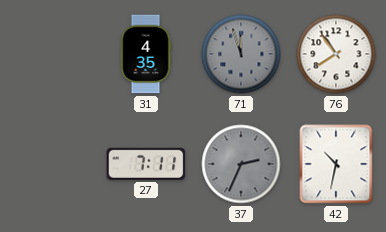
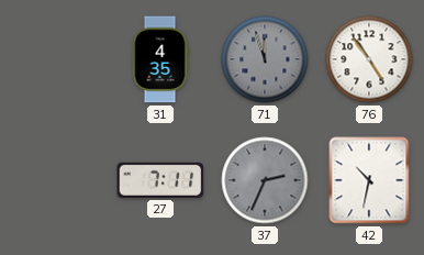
76: 7:54 -> 4:54 (369, 59)
